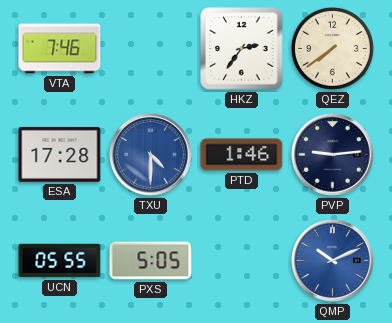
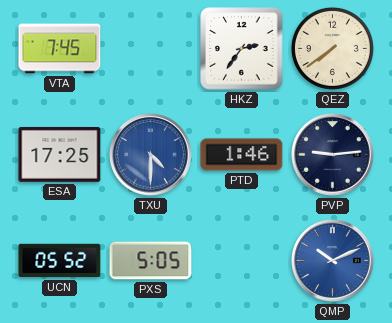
VTA: 7:46 -> 7:45 (60, 49)
ESA: 17:28 -> 17:25 (60, 155)
UCN: 05:55 -> 05:52 (60, 261)
